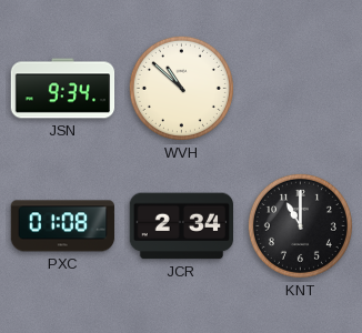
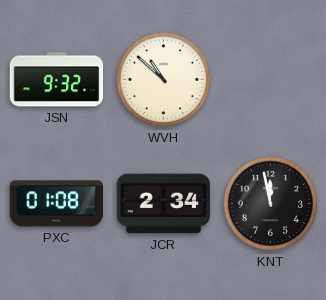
JSN: 9:34 -> 9:32 (57, 80)
KNT: 11:00 -> 11:58 (270, 203)
